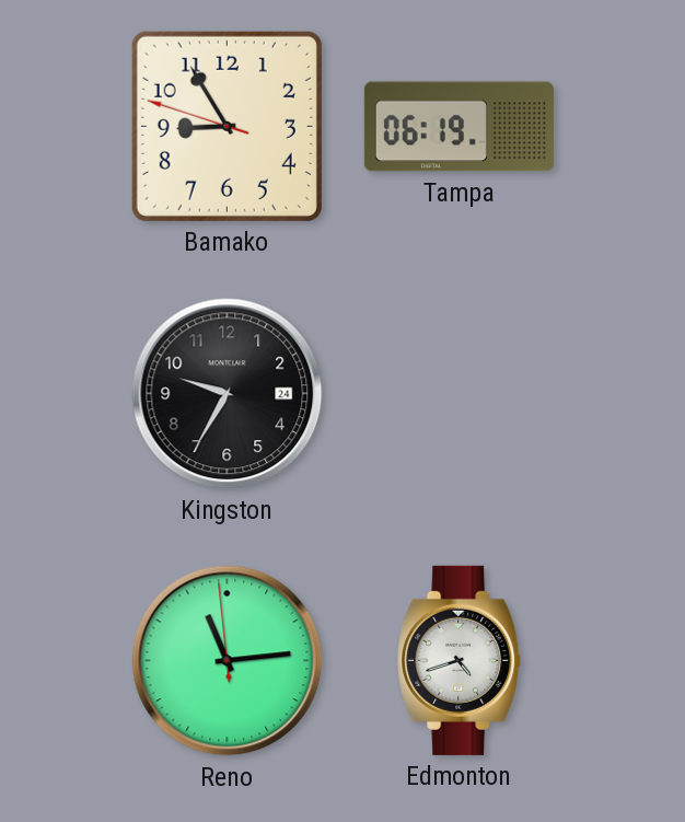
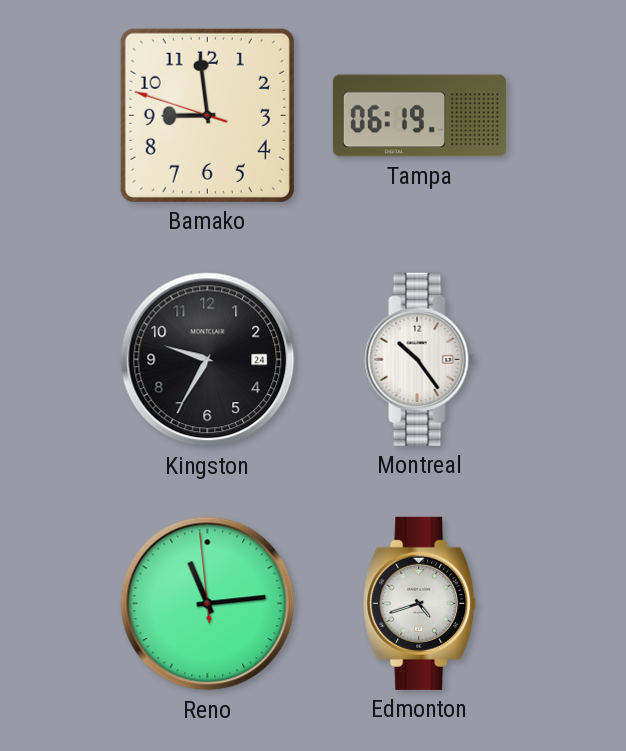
Bamako: 8:54 -> 8:58 (207, 115)
Montreal: none -> 10:24 (420, 359)
